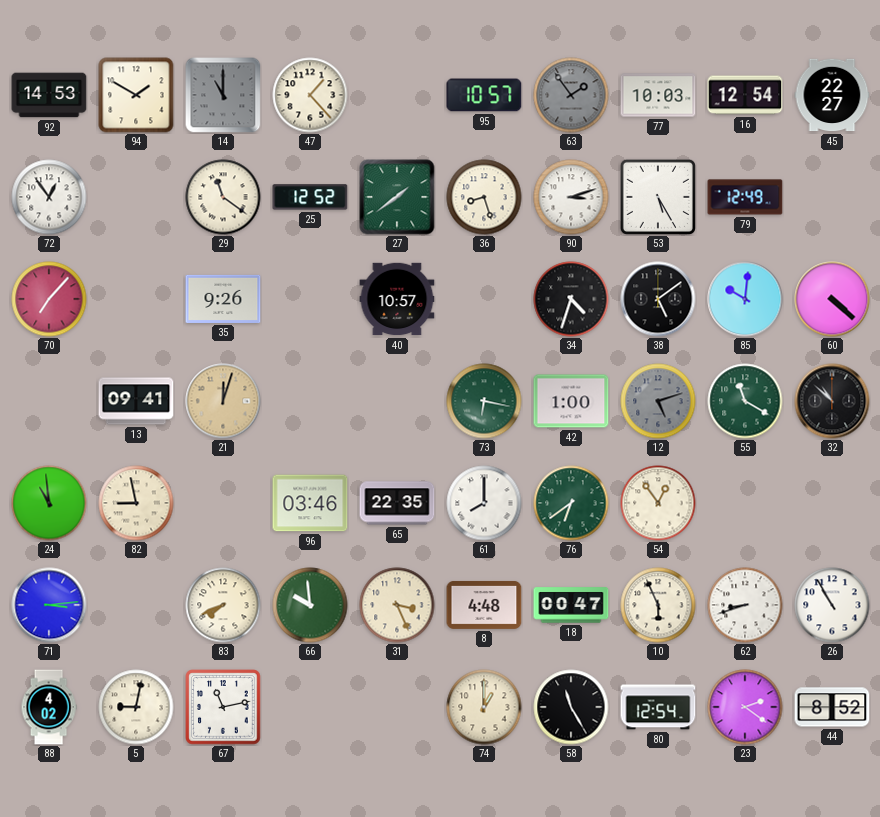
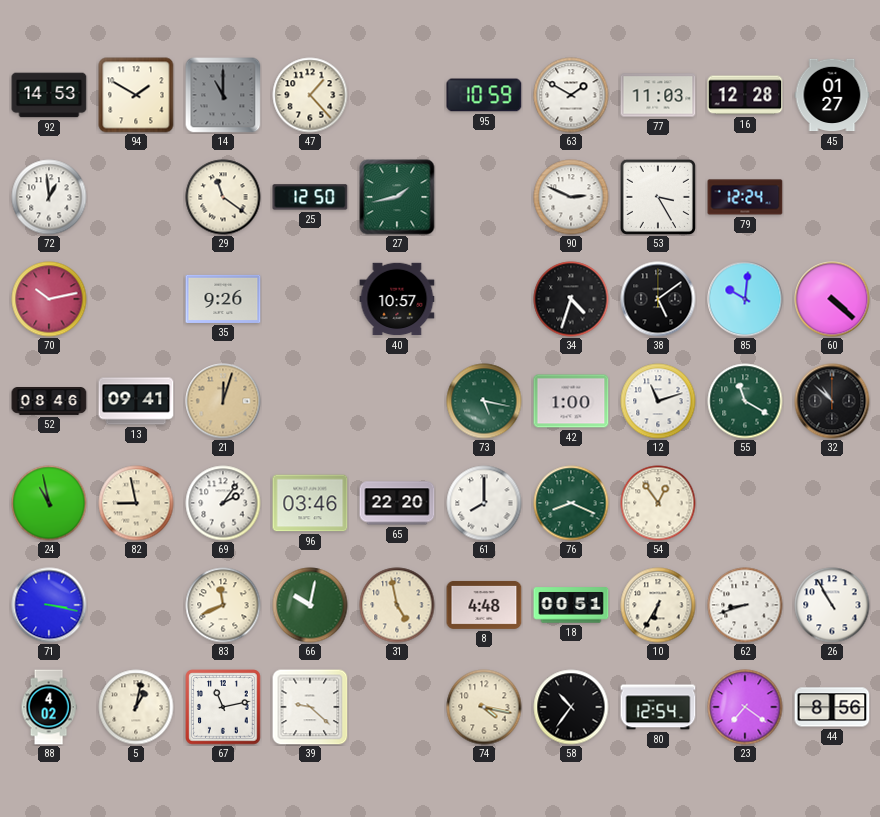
95: 10:57 -> 10:59 (484, 95)
63: 1:54 -> 1:50 (571, 95)
63 dial: grey -> white (571, 95)
77: 10:03 -> 11:03 (658, 95)
16: 12:54 -> 12:28 (745, 95)
45: 22:27 -> 01:27 (832, 95)
72: 12:54 -> 12:59 (49, 197)
25: 12:52 -> 12:50 (310, 197)
27: 1:39 -> 1:43 (397, 197)
36: 8:27 -> none (484, 197)
90: 3:12 -> 2:49 (571, 197)
53: 5:25 -> 3:25 (658, 197)
79: 12:49 -> 12:24 (745, 197)
70: 7:07 -> 10:13 (49, 299)
52: none -> 08:46 (49, 402)
73: 6:17 -> 5:17 (484, 401)
12: 5:12 -> 11:12 (658, 401)
12 dial: grey -> white (658, 401)
24: 10:59 -> 10:58 (49, 503)
69: none -> 2:06 (223, 503)
65: 22:35 -> 22:20 (397, 503)
76: 6:39 -> 8:19 (571, 503)
71: 3:14 -> 3:17 (49, 605)
83: 7:41 -> 11:41 (223, 605)
66: 9:59 -> 10:02 (310, 605)
31: 3:26 -> 4:58 (397, 605)
18: 00:47 -> 00:51 (571, 605)
10: 5:56 -> 6:35 (658, 605)
5: 9:02 -> 1:02 (136, 707)
39: none -> 9:22 (310, 707)
74: 1:00 -> 4:17 (484, 707)
58: 11:25 -> 10:36 (571, 707)
23: 2:21 -> 7:21 (745, 707)
44: 8:52 -> 8:56 (832, 707)
